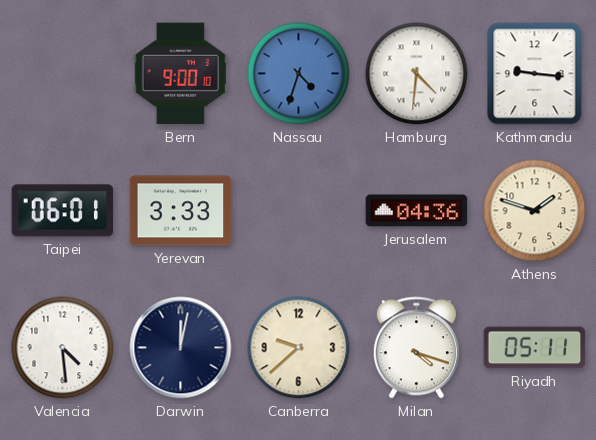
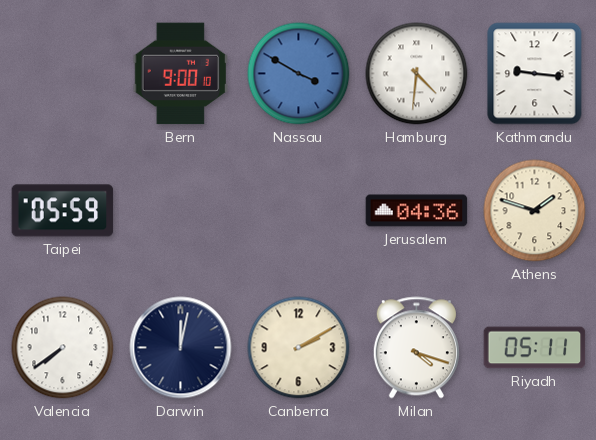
Nassau: 4:33 -> 3:50 (299, 74)
Taipei: 06:01 -> 05:59 (63, 211)
Yerevan: 3:33 -> none (181, 211)
Valencia: 4:29 -> 7:39 (63, 348)
Canberra: 9:38 -> 2:10 (299, 348)
